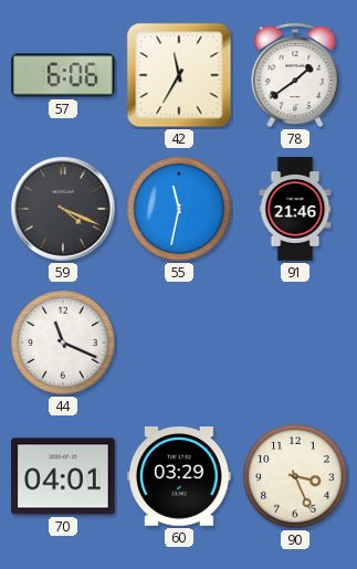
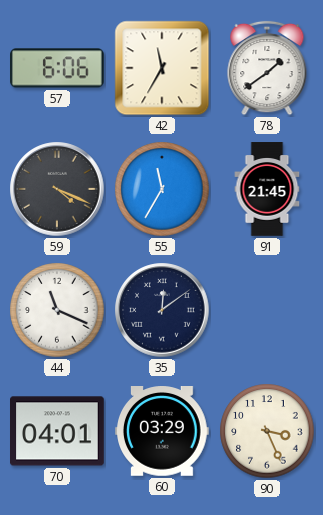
55: 11:32 -> 11:35 (162, 189)
91: 21:46 -> 21:45 (267, 189)
35: none -> 12:09 (162, 310)
